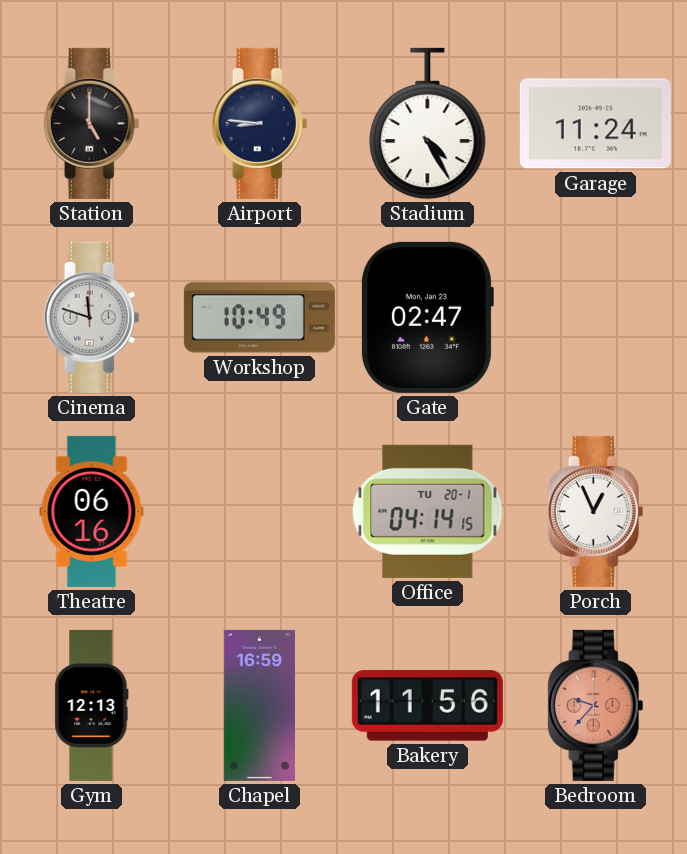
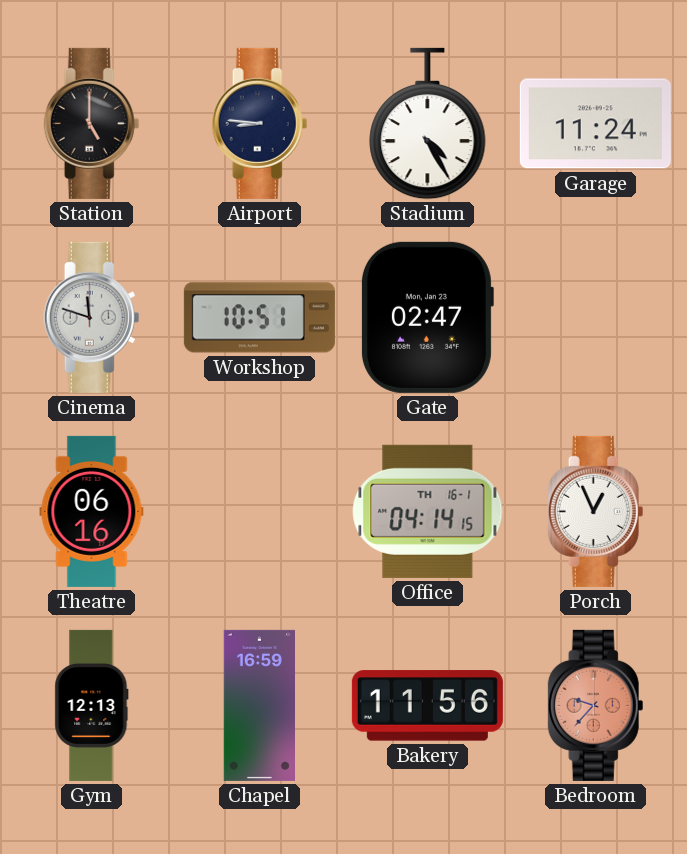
Workshop: 10:49 -> 10:51 (259, 318)
Office date: TU 20-1 -> TH 16-1 (428, 511)
